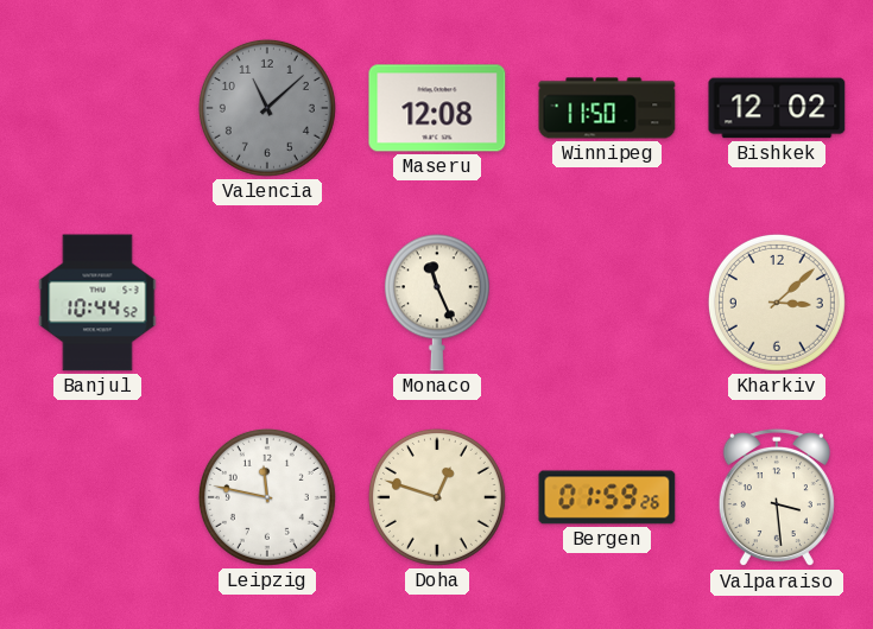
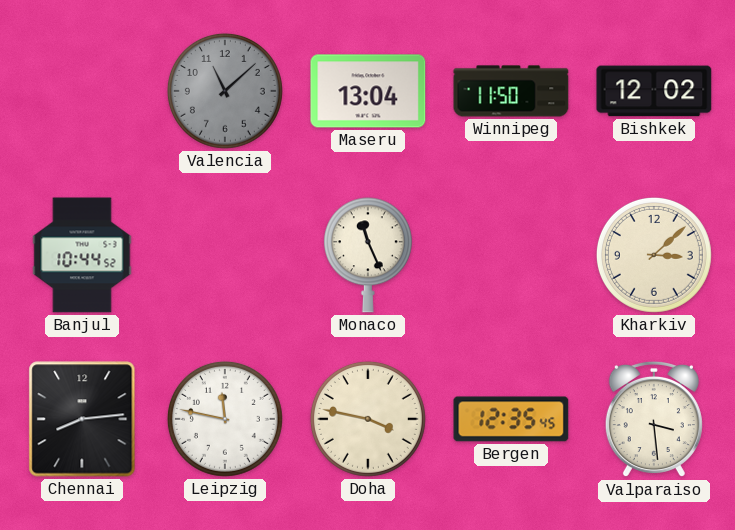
Maseru: 12:08 -> 13:04 (368, 91)
Chennai: none -> 8:14 (82, 419)
Doha: 12:48 -> 3:47 (368, 419)
Bergen: 01:59 -> 12:35 (511, 419)
